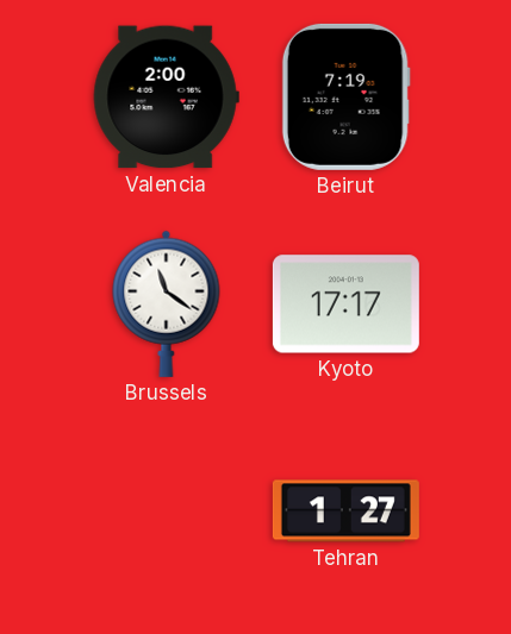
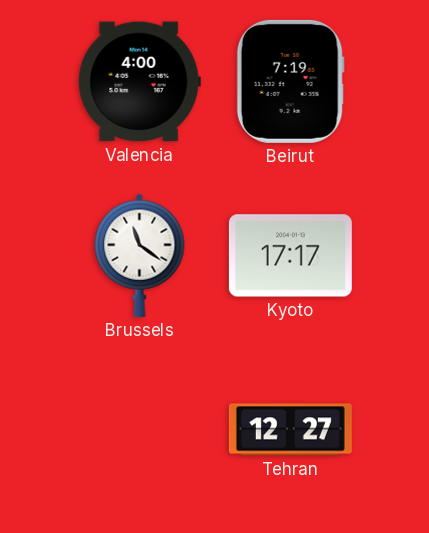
Valencia: 2:00 -> 4:00 (139, 82)
Tehran: 1:27 -> 12:27 (290, 430)
